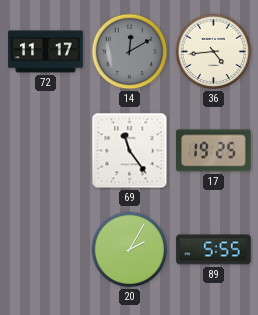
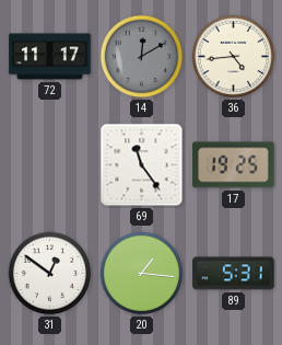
31: none -> 12:51 (50, 274)
20: 2:05 -> 1:16 (142, 274)
89: 5:55 -> 5:31 (234, 274)
